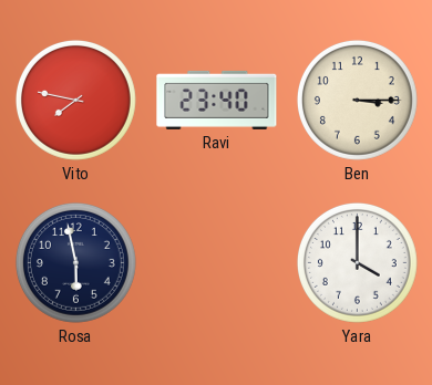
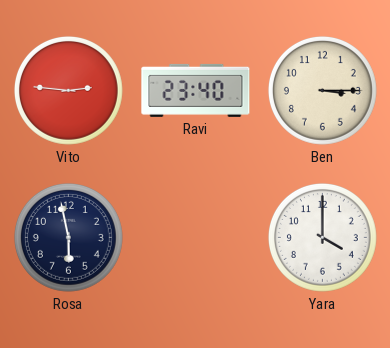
Vito: 7:47 -> 2:46 (68, 90)
